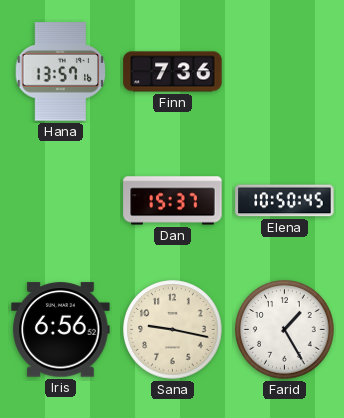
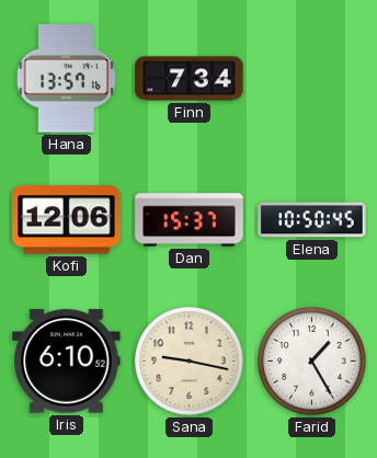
Finn: 7:36 -> 7:34 (190, 79)
Kofi: none -> 12:06 (67, 220)
Iris: 6:56 -> 6:10 (67, 362)
